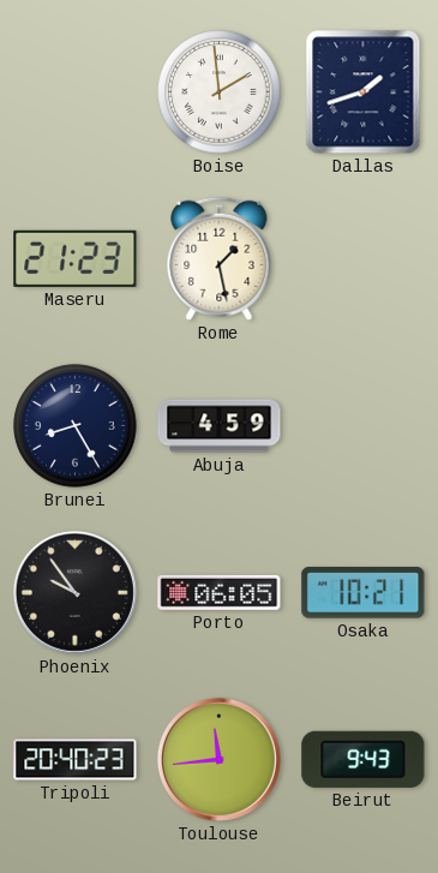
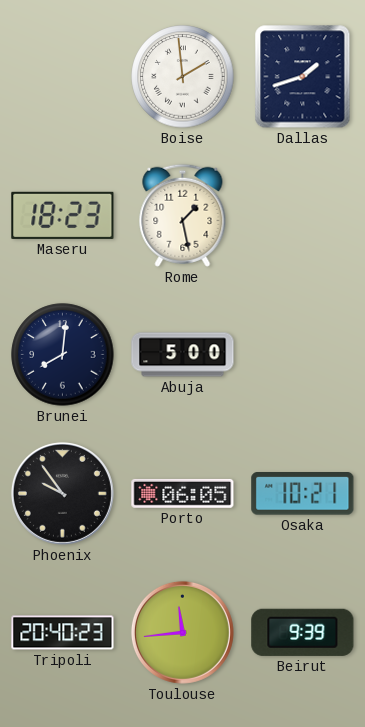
Maseru: 21:23 -> 18:23 (63, 215)
Brunei: 8:25 -> 8:01 (63, 355)
Abuja: 4:59 -> 5:00 (183, 355)
Beirut: 9:43 -> 9:39 (303, 632)
